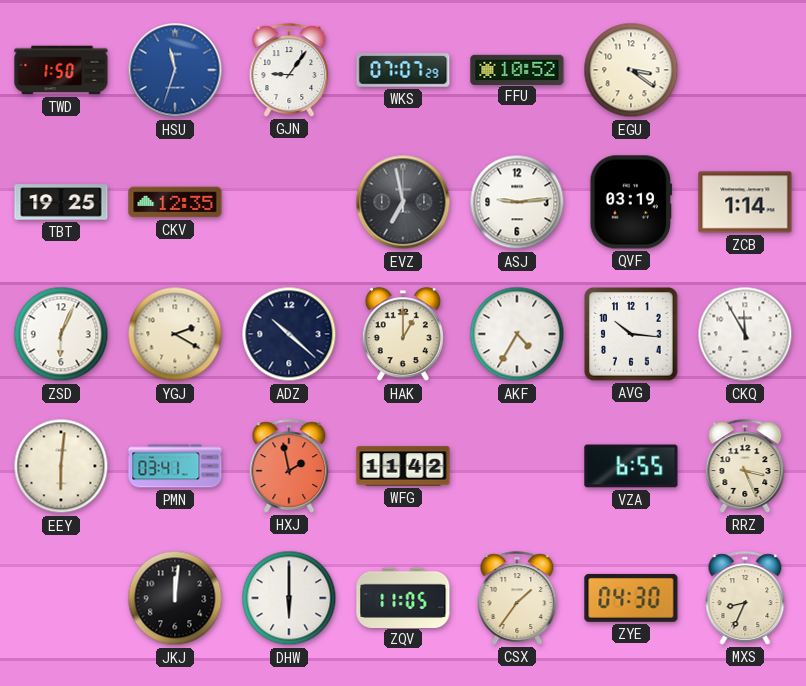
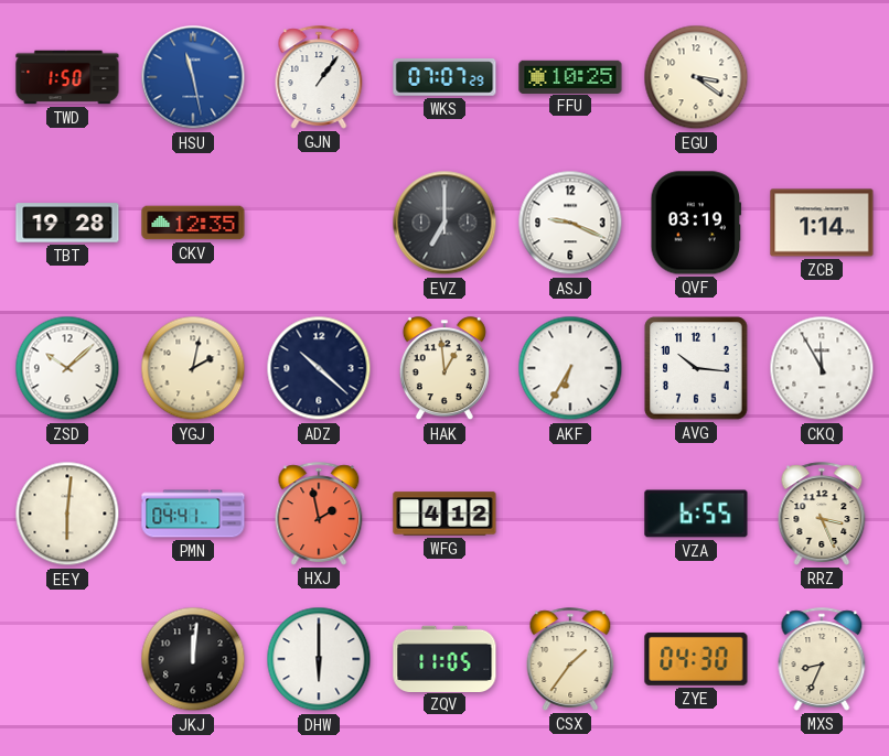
HSU: 11:33 -> 11:28 (193, 77)
GJN: 9:06 -> 1:06 (319, 77)
FFU: 10:52 -> 10:25 (570, 76)
TBT: 19:25 -> 19:28 (67, 223)
EVZ: 6:58 -> 7:00 (444, 223)
ASJ: 9:14 -> 9:19 (570, 223)
ZSD: 6:04 -> 10:08 (67, 368)
YGJ: 2:20 -> 2:02 (193, 368)
HAK: 1:00 -> 12:59 (444, 369)
AKF: 4:35 -> 6:35 (570, 368)
PMN: 03:41 -> 04:41 (193, 514)
WFG: 11:42 -> 4:12 (444, 514)
